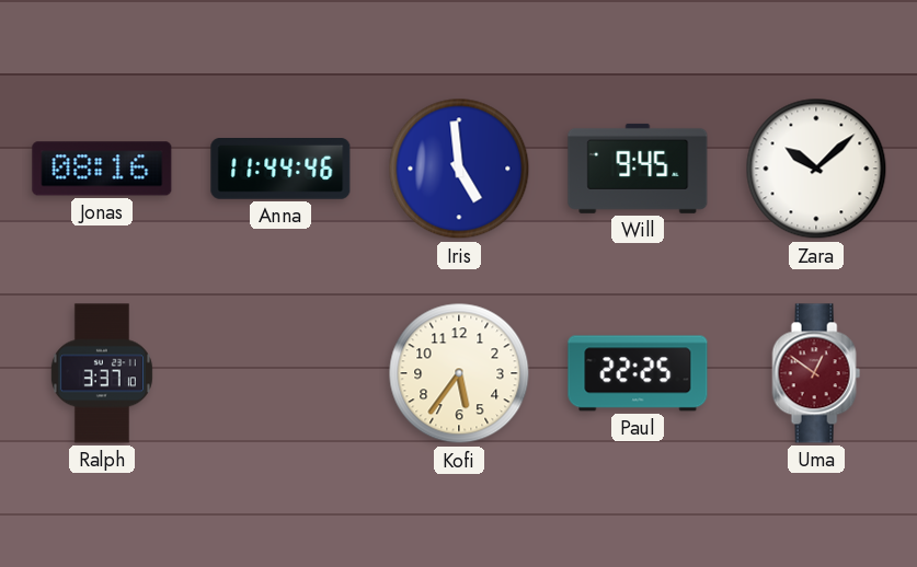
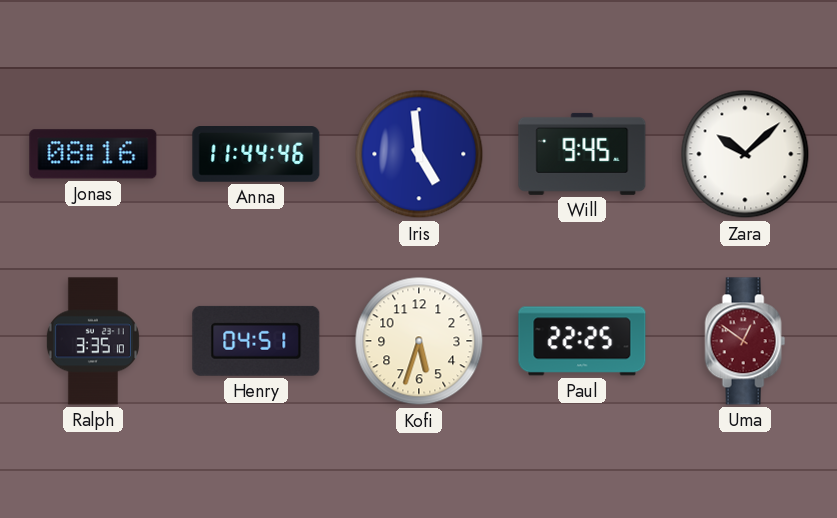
Ralph: 3:37 -> 3:35 (93, 341)
Henry: none -> 04:51 (256, 341)
Kofi: 5:36 -> 5:33 (419, 341)
